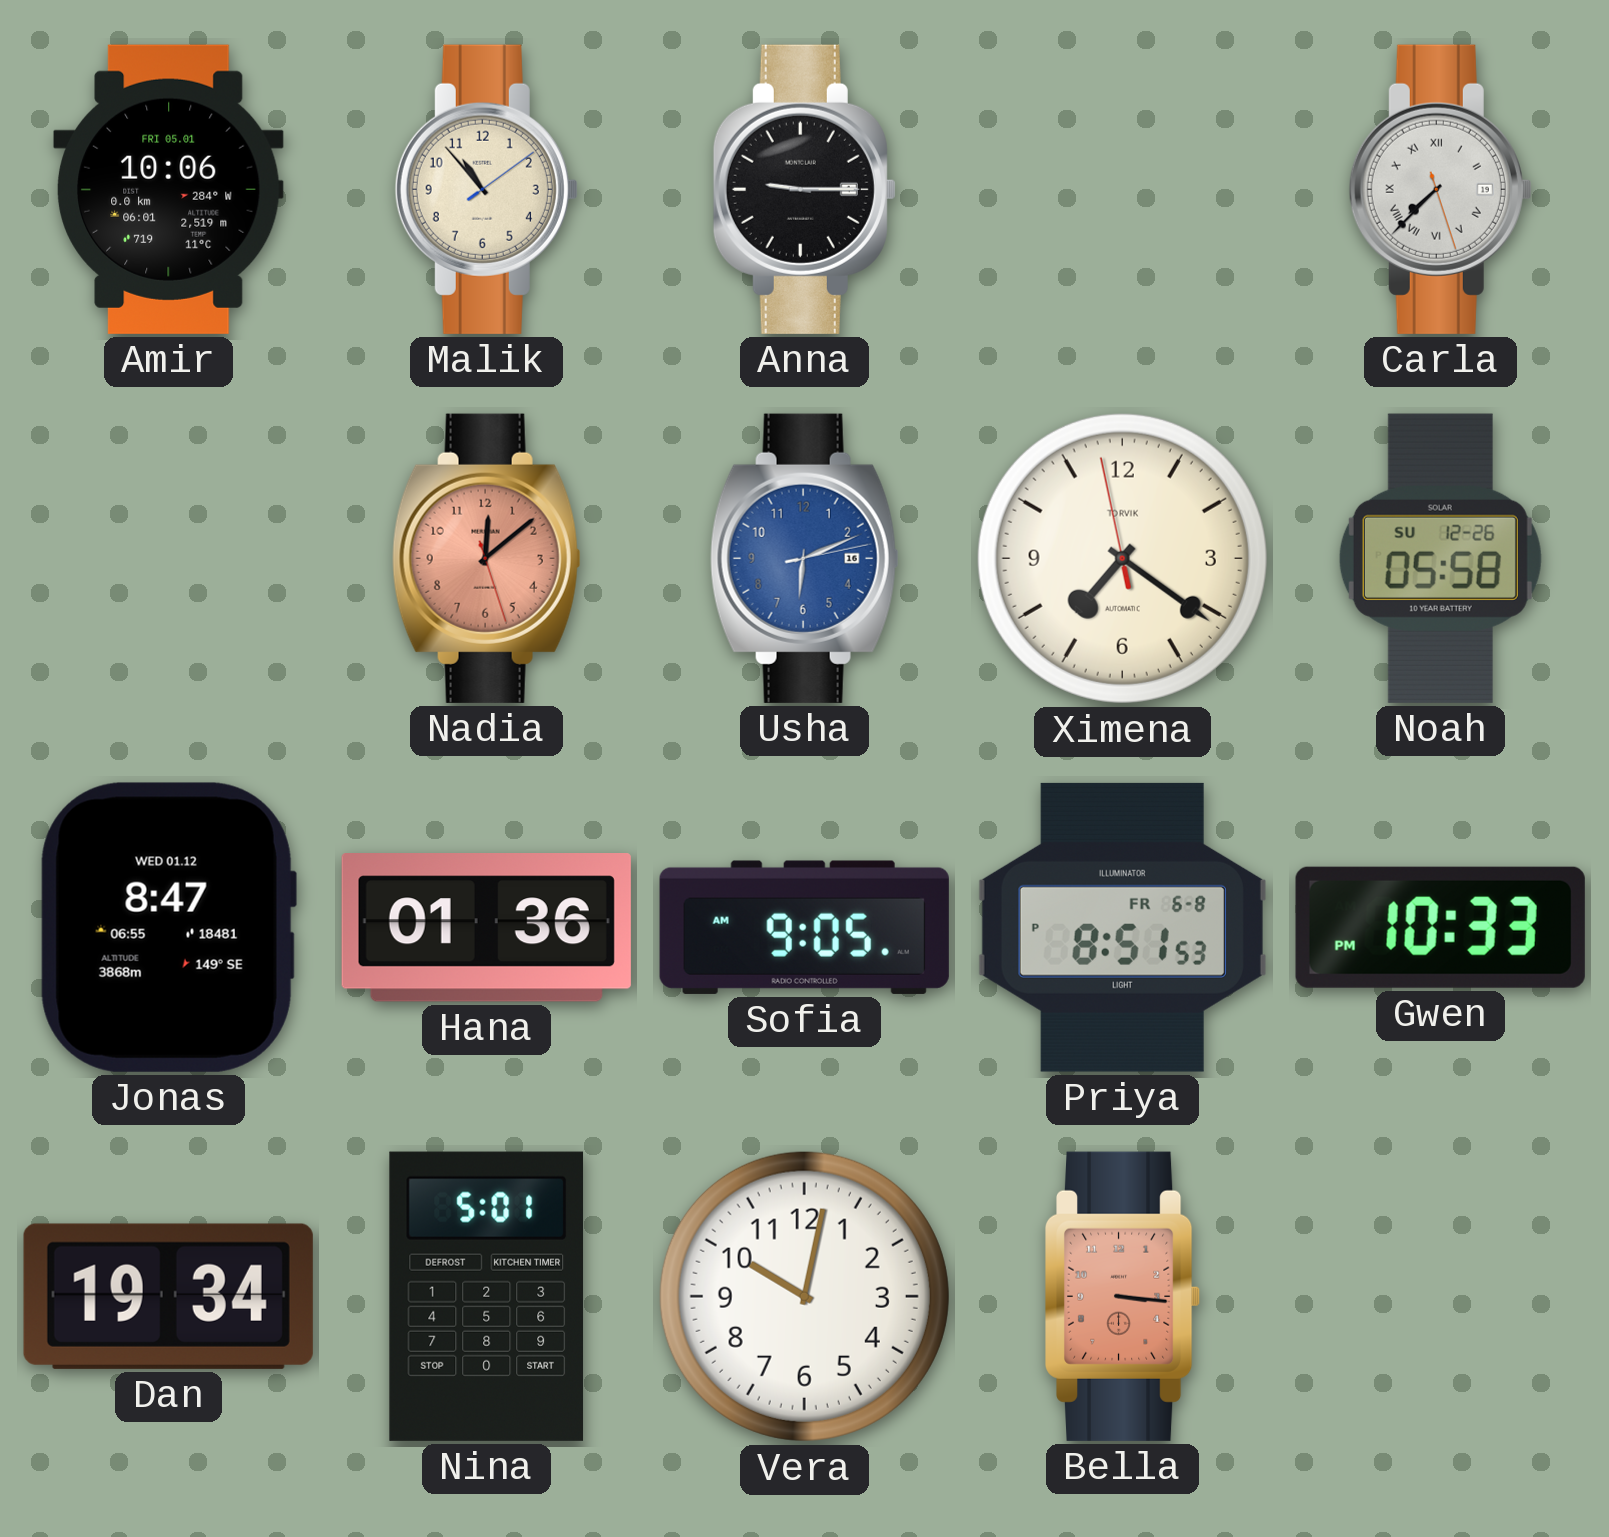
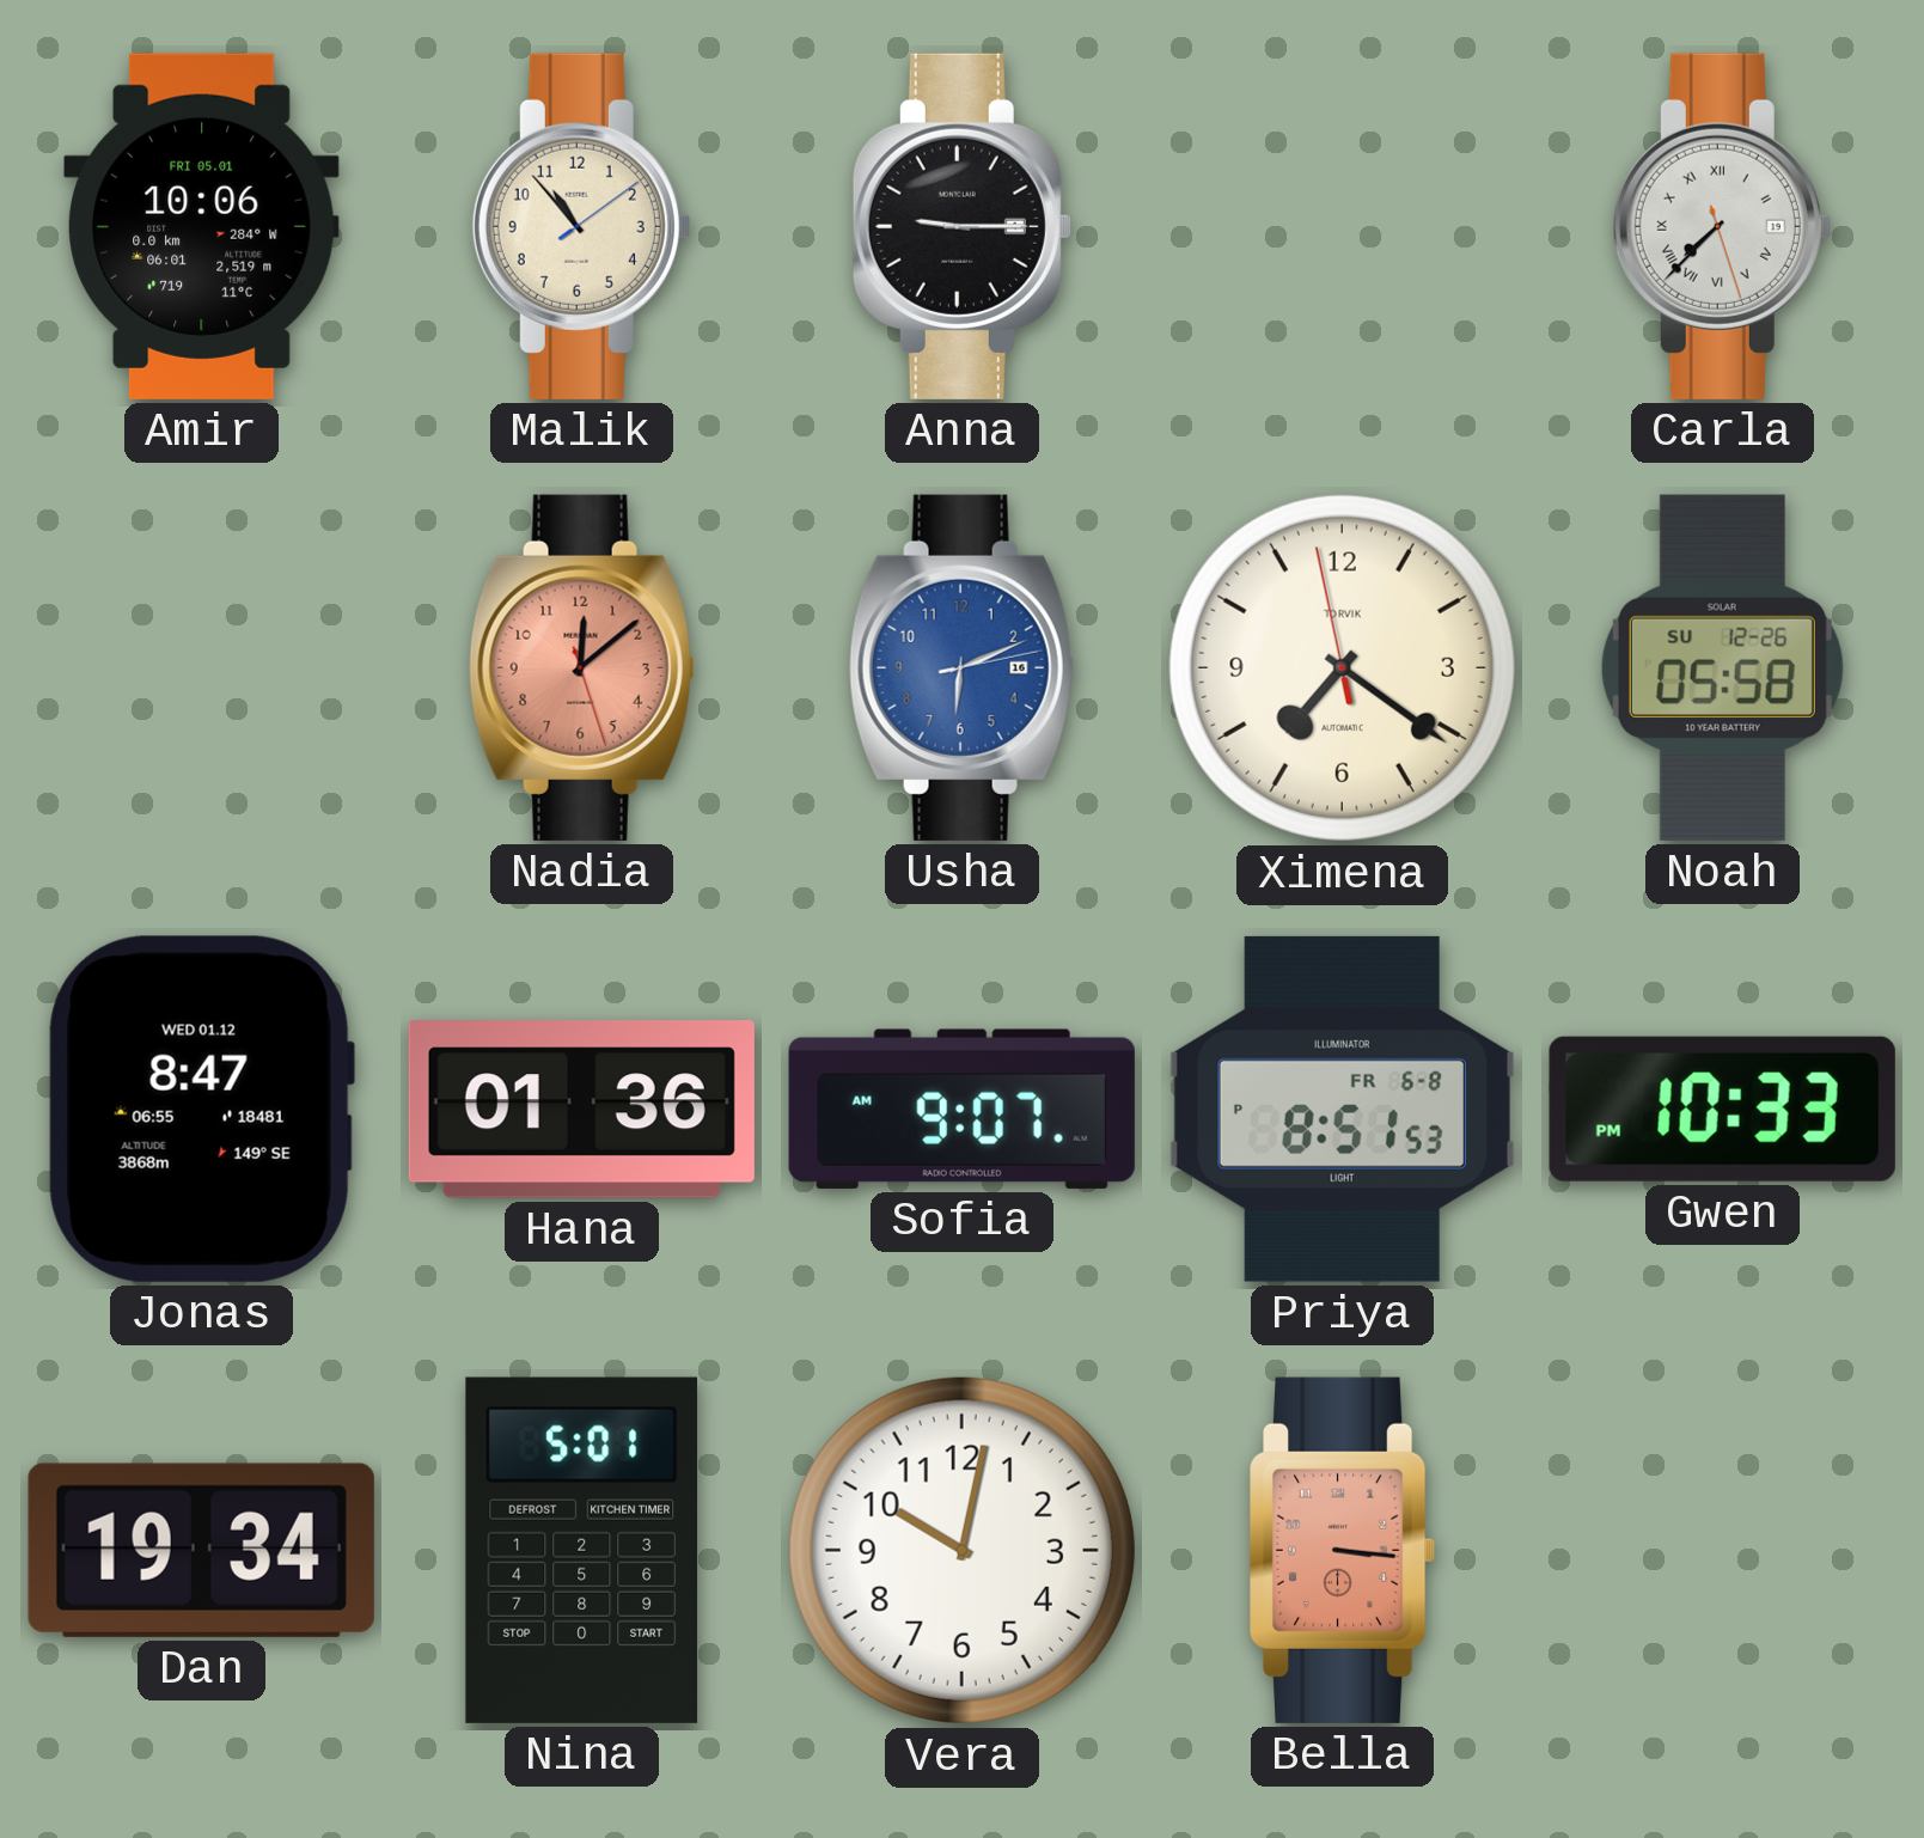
Sofia: 9:05 -> 9:07 (961, 1109)
